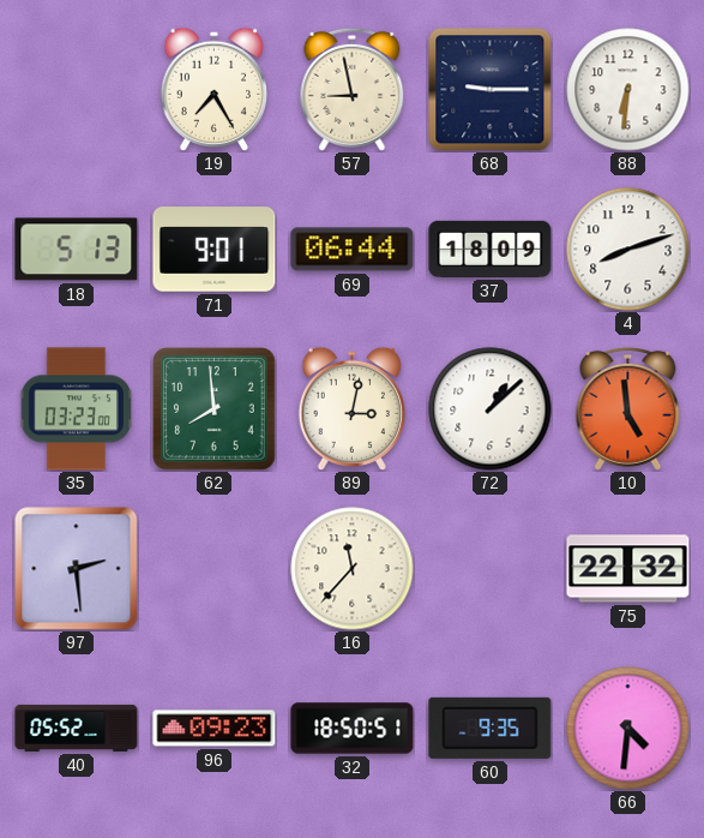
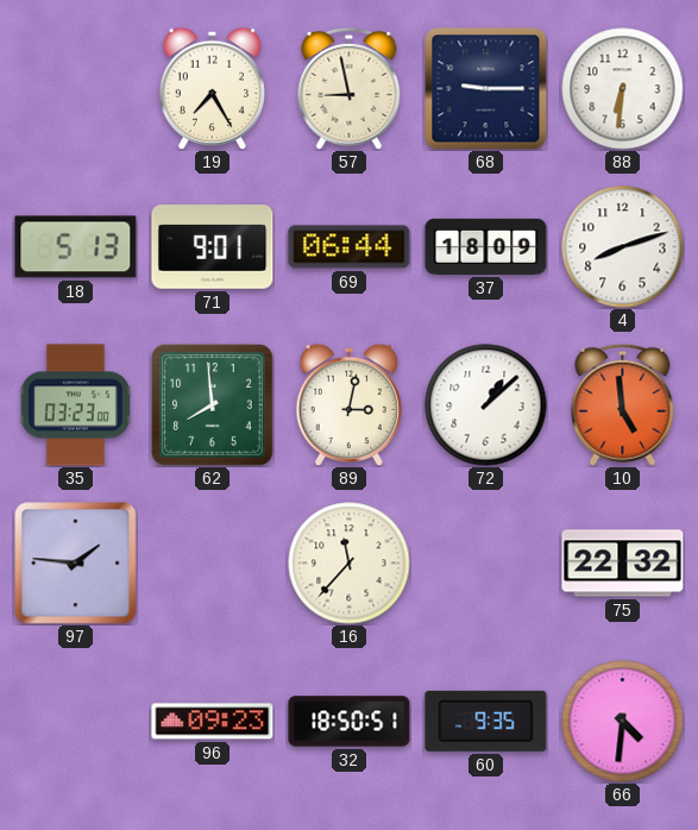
97: 2:29 -> 1:46 (76, 564)
40: 05:52 -> none (77, 728)
